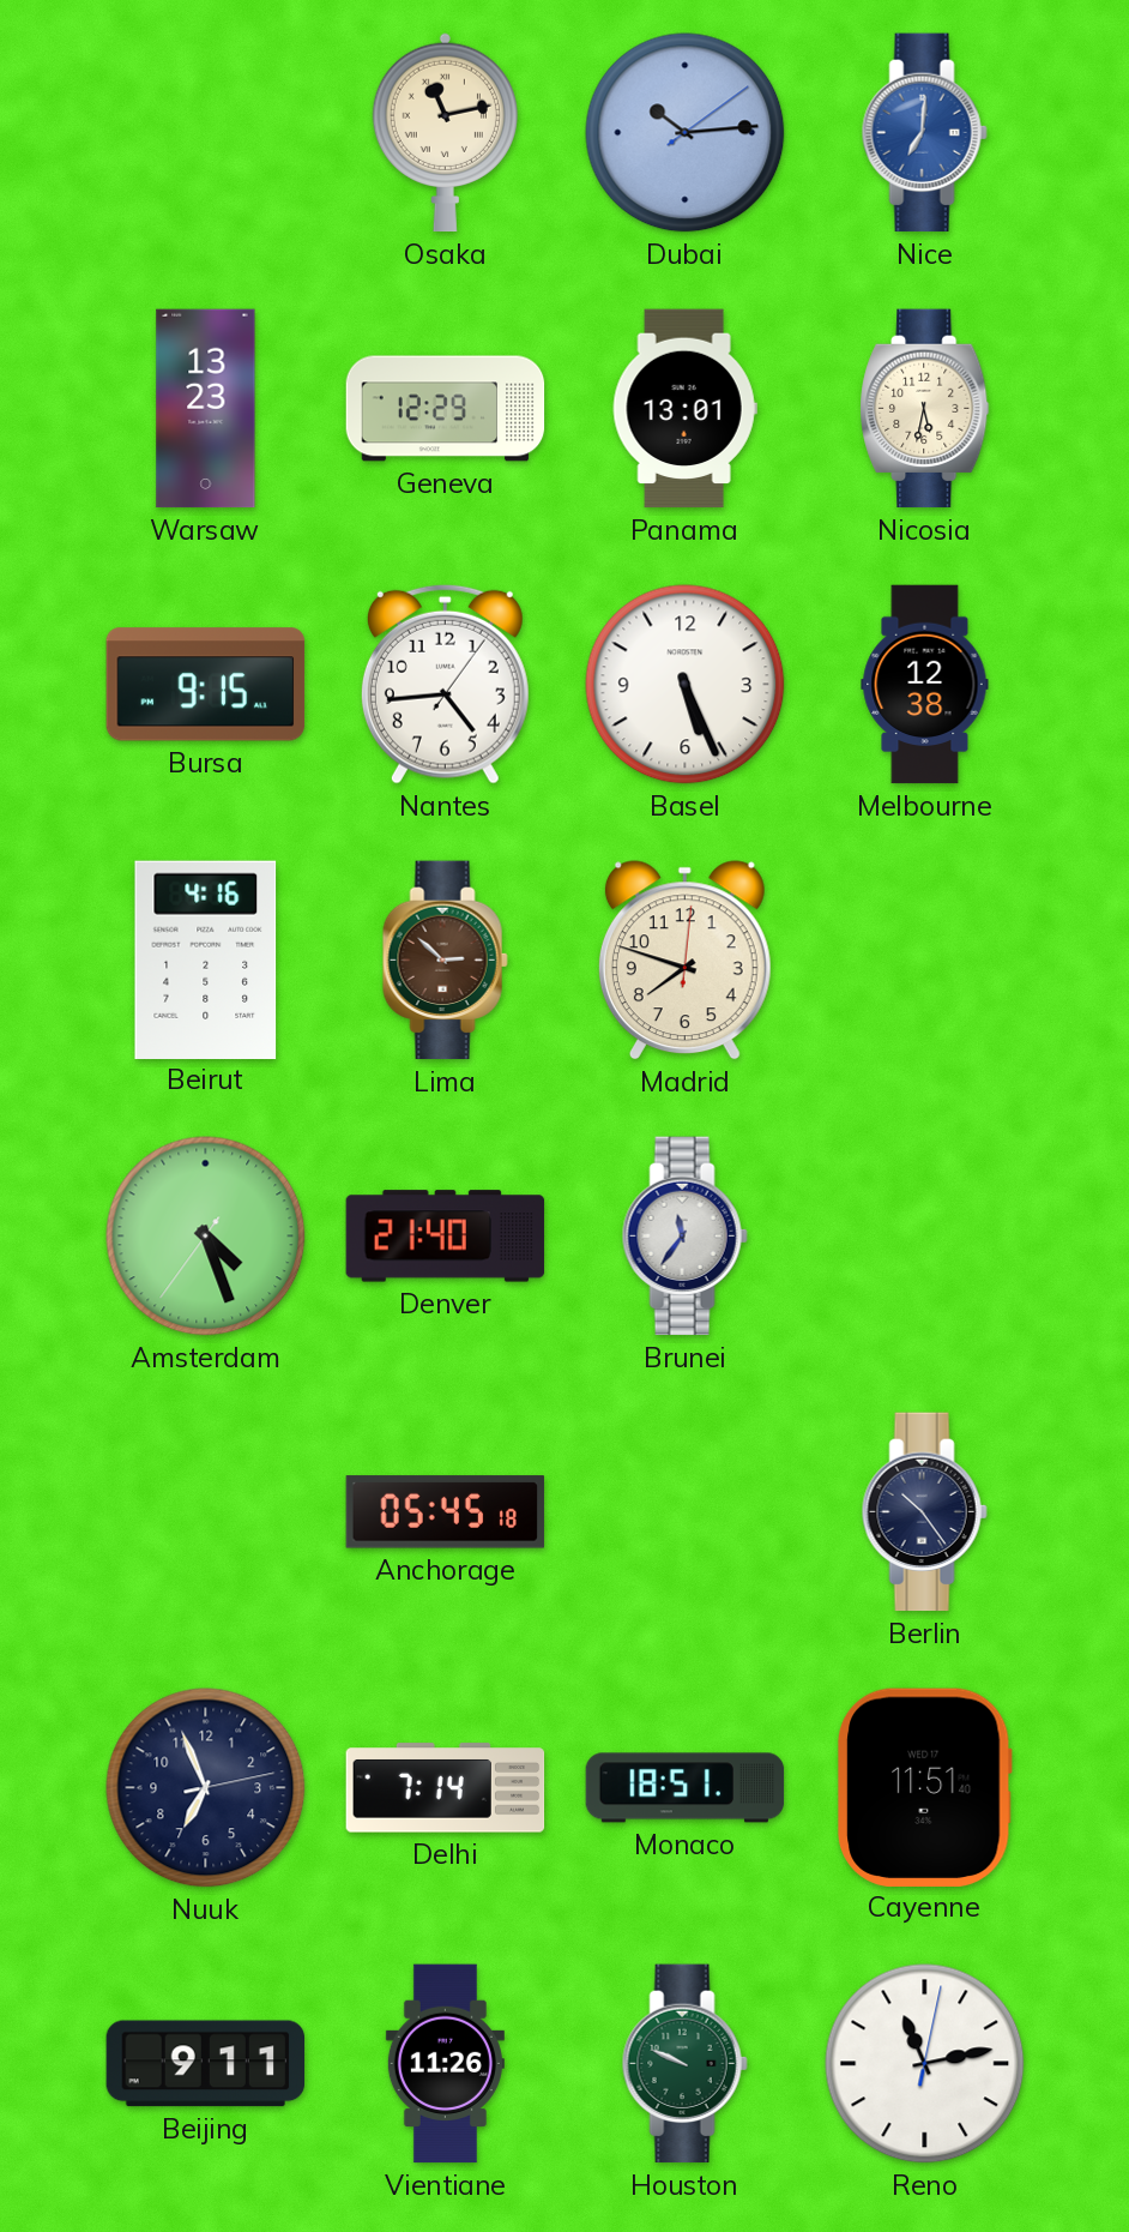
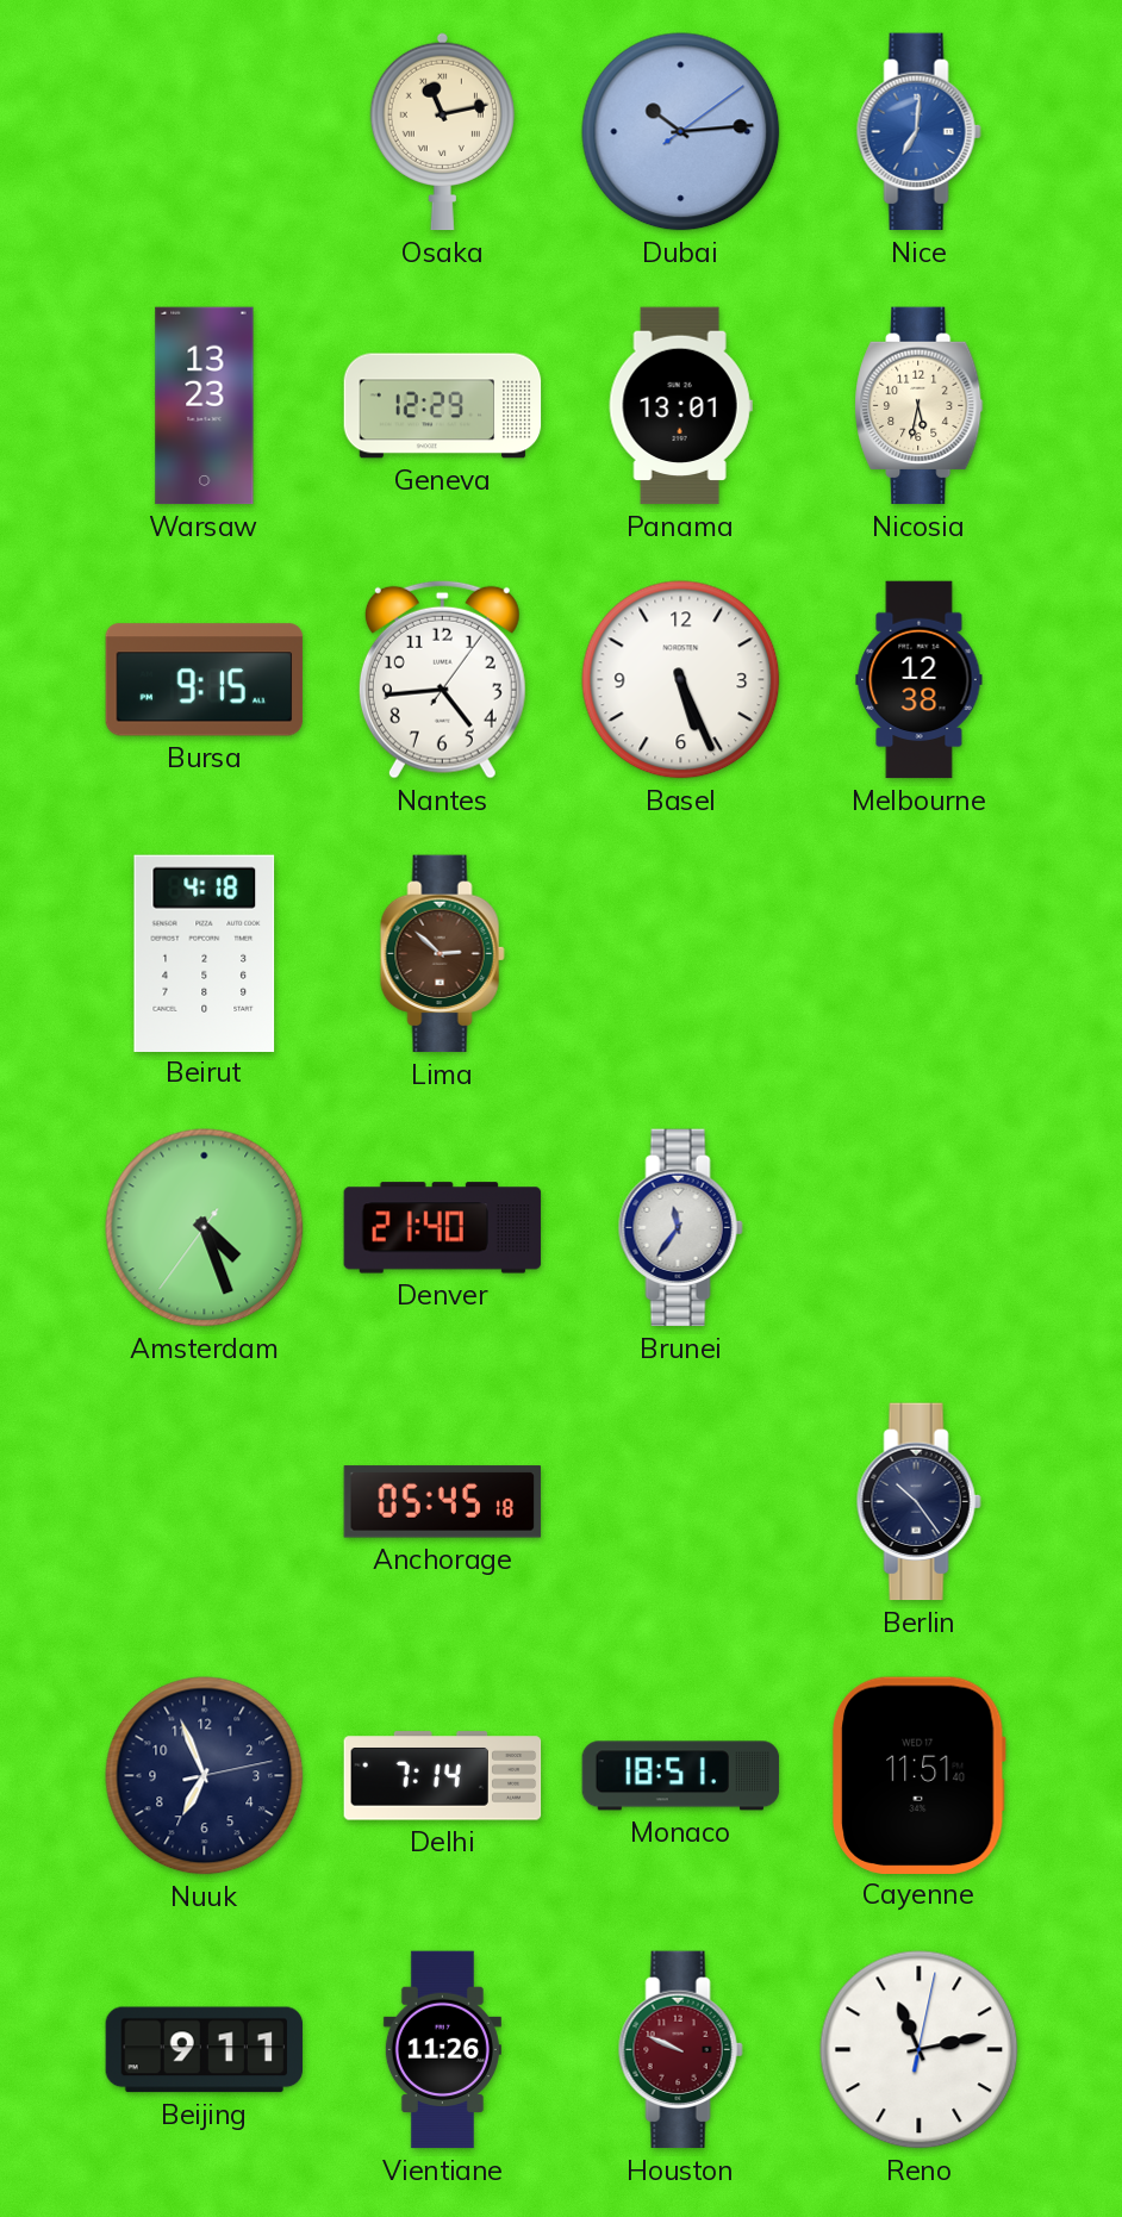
Beirut: 4:16 -> 4:18 (205, 953)
Madrid: 7:48 -> none (684, 961)
Houston dial: green -> burgundy (680, 2050)
